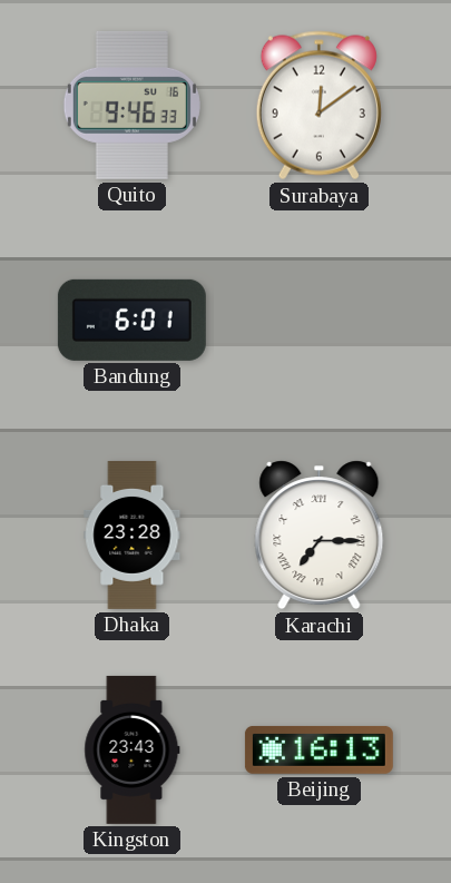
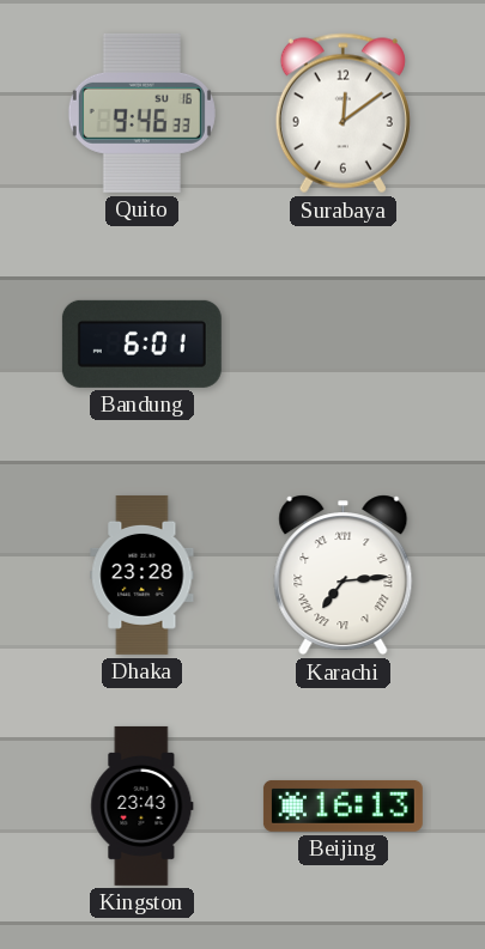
Karachi: 7:15 -> 7:14 (344, 576)
